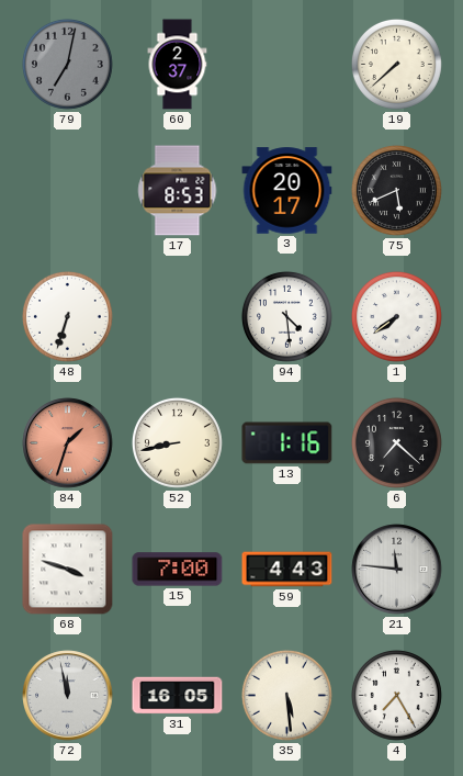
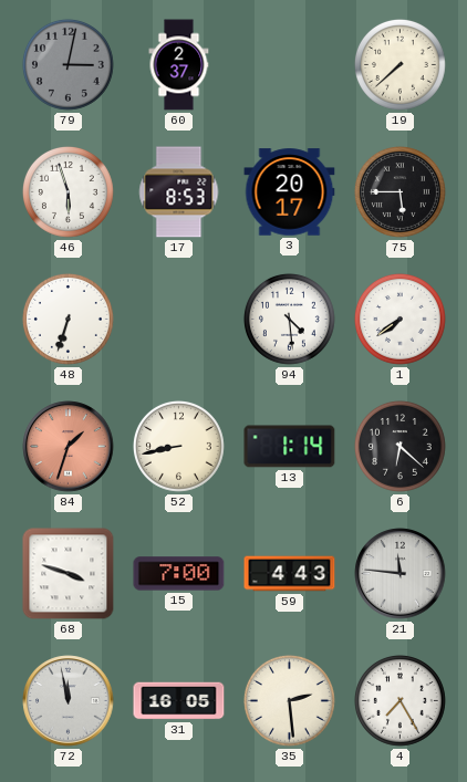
79: 7:02 -> 3:02 (68, 64)
46: none -> 5:57 (68, 191)
75: 5:41 -> 5:45 (399, 191)
13: 1:16 -> 1:14 (290, 447)
6: 7:22 -> 6:22 (399, 446)
35: 5:29 -> 2:29 (289, 700)
